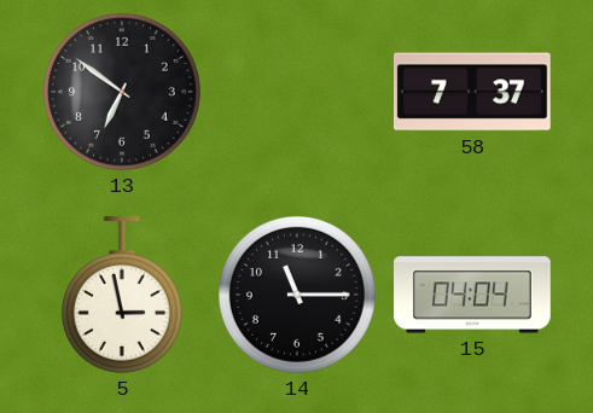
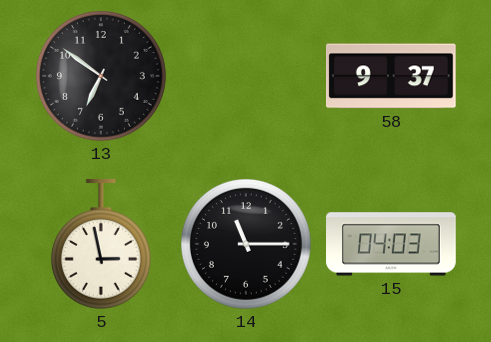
58: 7:37 -> 9:37 (392, 76)
15: 04:04 -> 04:03 (391, 244)
